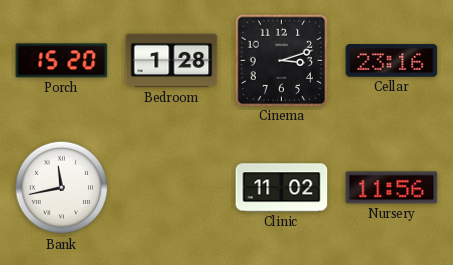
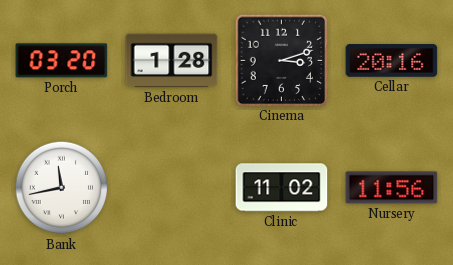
Porch: 15:20 -> 03:20 (62, 61)
Cellar: 23:16 -> 20:16 (392, 61)
